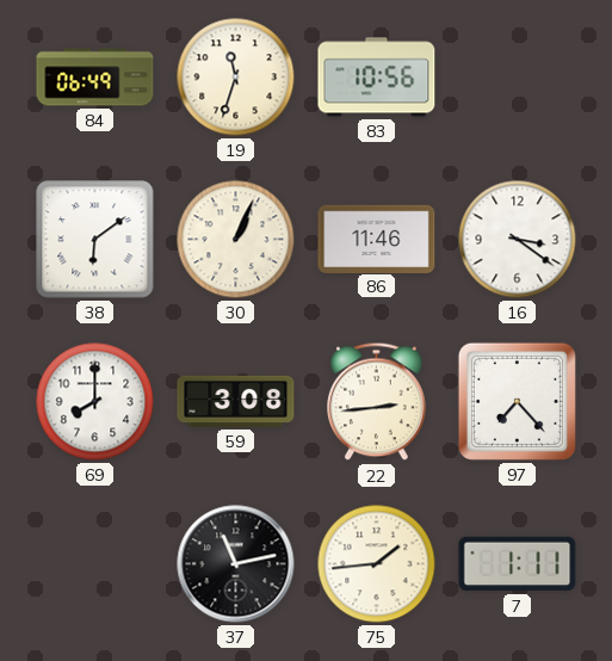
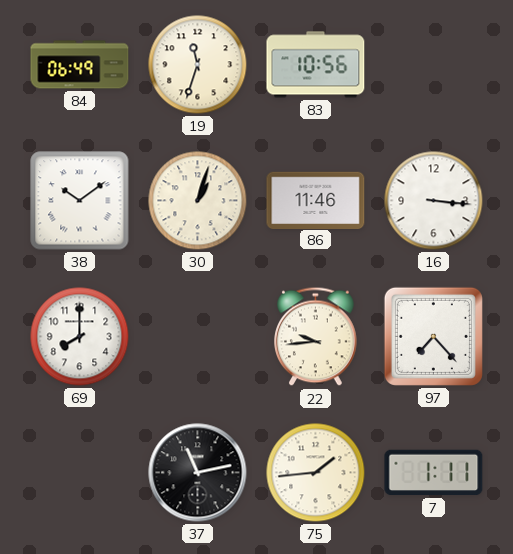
38: 6:09 -> 10:09 (80, 201)
30: 1:04 -> 1:03 (198, 201)
16: 3:21 -> 3:16 (434, 201)
59: 3:08 -> none (236, 401)
22: 2:44 -> 9:44 (316, 337)
